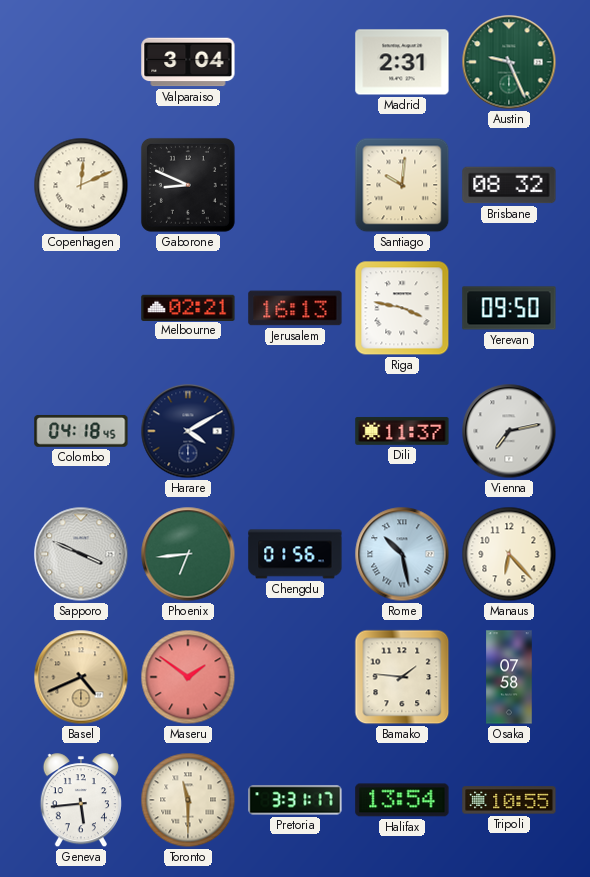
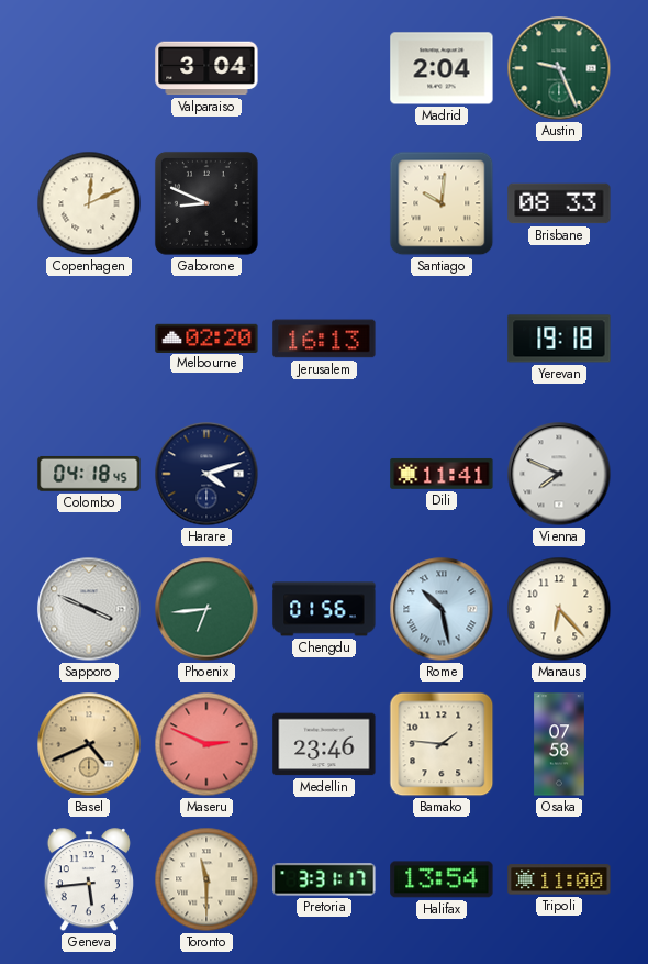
Madrid: 2:31 -> 2:04 (442, 68)
Brisbane: 08:32 -> 08:33 (559, 203)
Melbourne: 02:21 -> 02:20 (206, 337)
Riga: 3:47 -> none (402, 308)
Yerevan: 09:50 -> 19:18 (559, 339)
Harare: 4:10 -> 4:12 (206, 474)
Dili: 11:37 -> 11:41 (442, 474)
Vienna: 7:13 -> 7:49 (559, 474)
Maseru: 1:51 -> 2:49 (206, 744)
Medellin: none -> 23:46 (324, 744)
Tripoli: 10:55 -> 11:00 (559, 879)
